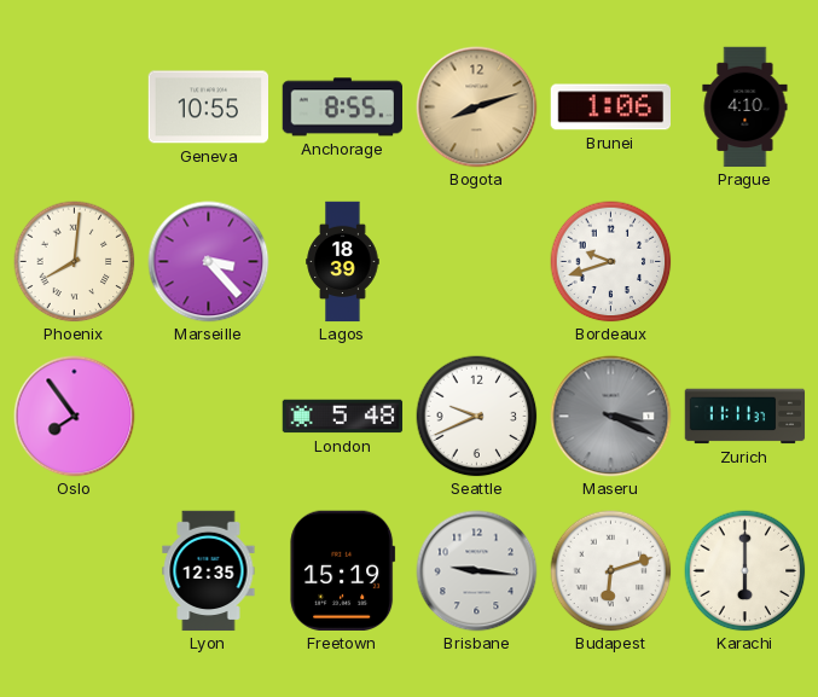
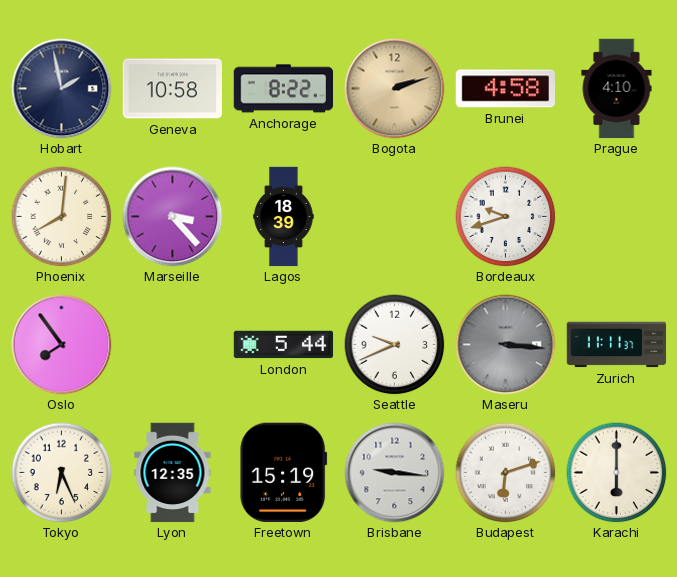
Hobart: none -> 1:58 (62, 89)
Geneva: 10:55 -> 10:58 (172, 89)
Anchorage: 8:55 -> 8:22 (283, 89)
Bogota: 8:12 -> 2:12 (395, 89)
Brunei: 1:06 -> 4:58 (505, 89)
London: 5:48 -> 5:44 (284, 345)
Maseru: 3:19 -> 3:16 (506, 345)
Tokyo: none -> 6:26 (62, 473)
